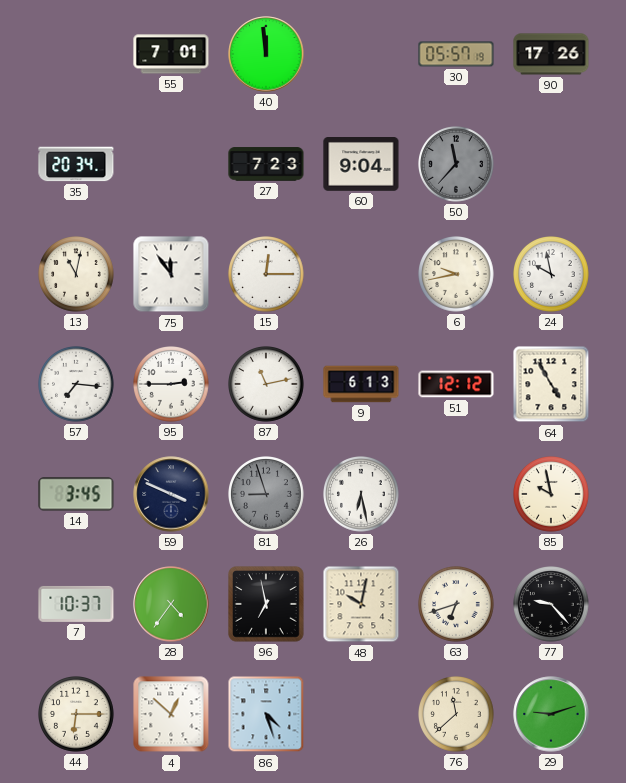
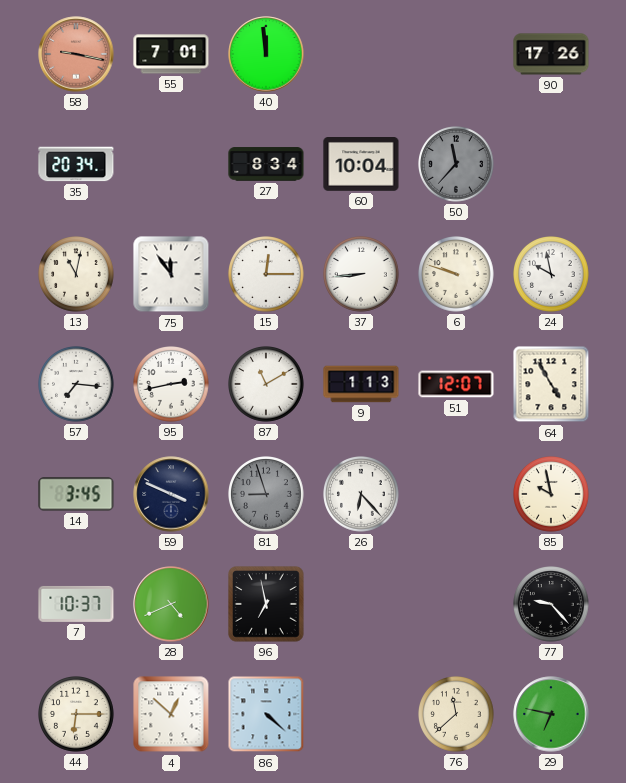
58: none -> 9:17 (76, 54)
30: 05:57 -> none (456, 54)
27: 7:23 -> 8:34 (266, 164)
60: 9:04 -> 10:04 (361, 165)
37: none -> 8:44 (362, 275)
6: 9:43 -> 9:48 (457, 275)
95: 2:45 -> 2:43 (172, 385)
87: 11:13 -> 11:10 (267, 385)
9: 6:13 -> 1:13 (361, 384)
51: 12:12 -> 12:07 (456, 384)
26: 6:28 -> 6:23 (362, 495)
28: 4:36 -> 4:41 (171, 604)
48: 10:02 -> none (361, 604)
63: 6:42 -> none (457, 605)
86: 4:27 -> 4:22 (266, 714)
29: 9:12 -> 6:47 (551, 714)
